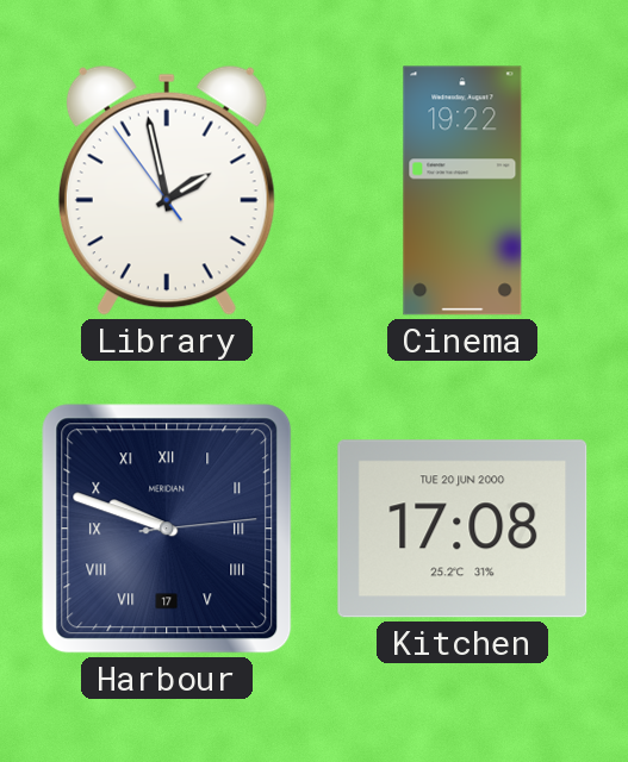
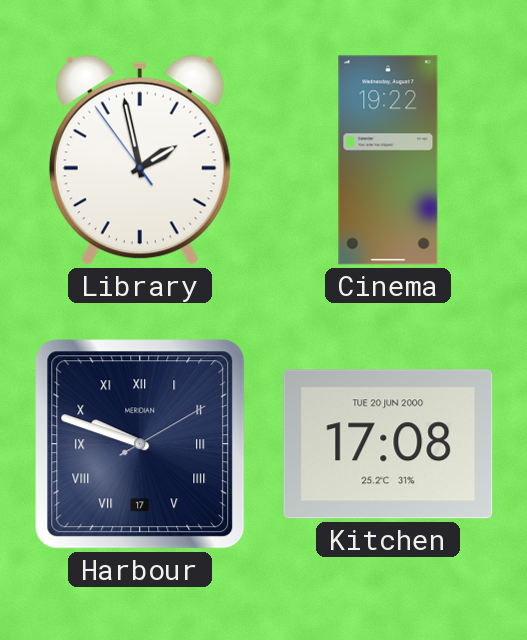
Harbour: 9:48:14 -> 9:48:10 (140, 444)
